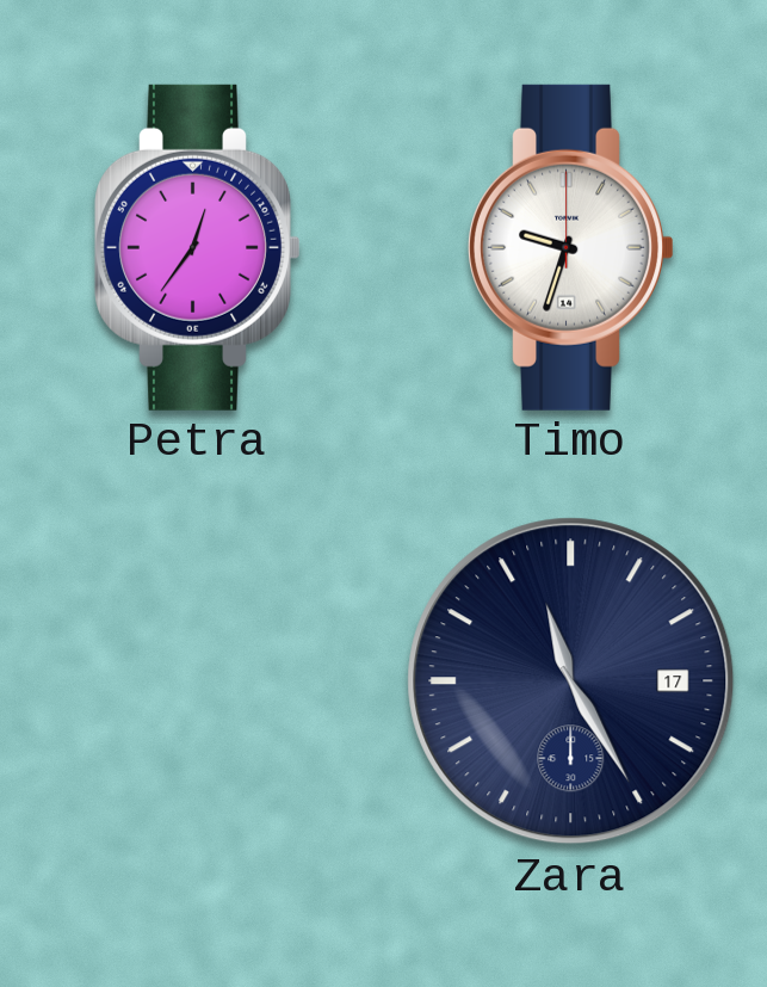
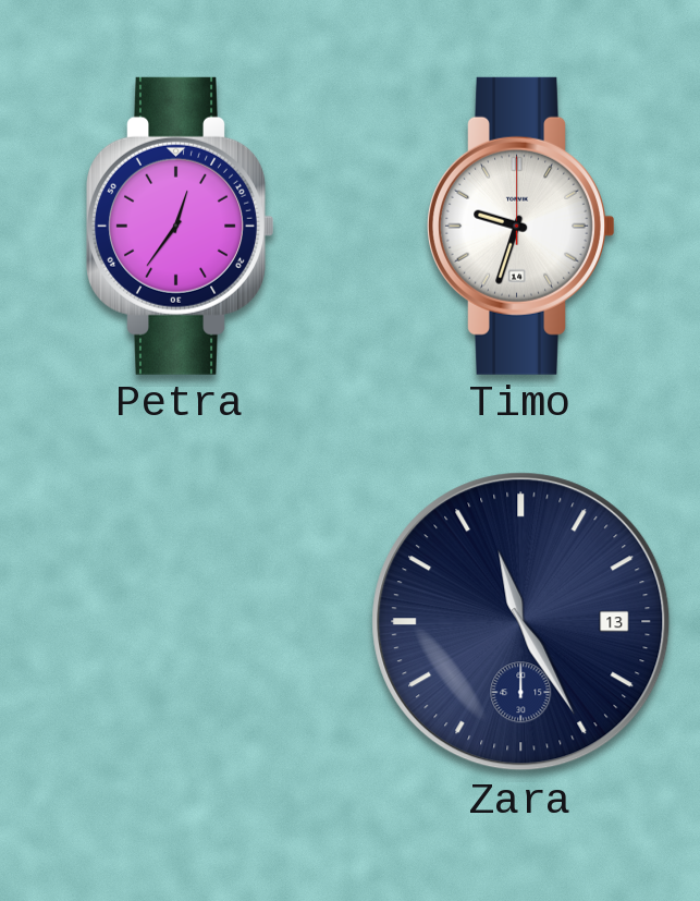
Zara date: 17 -> 13 (521, 622)
